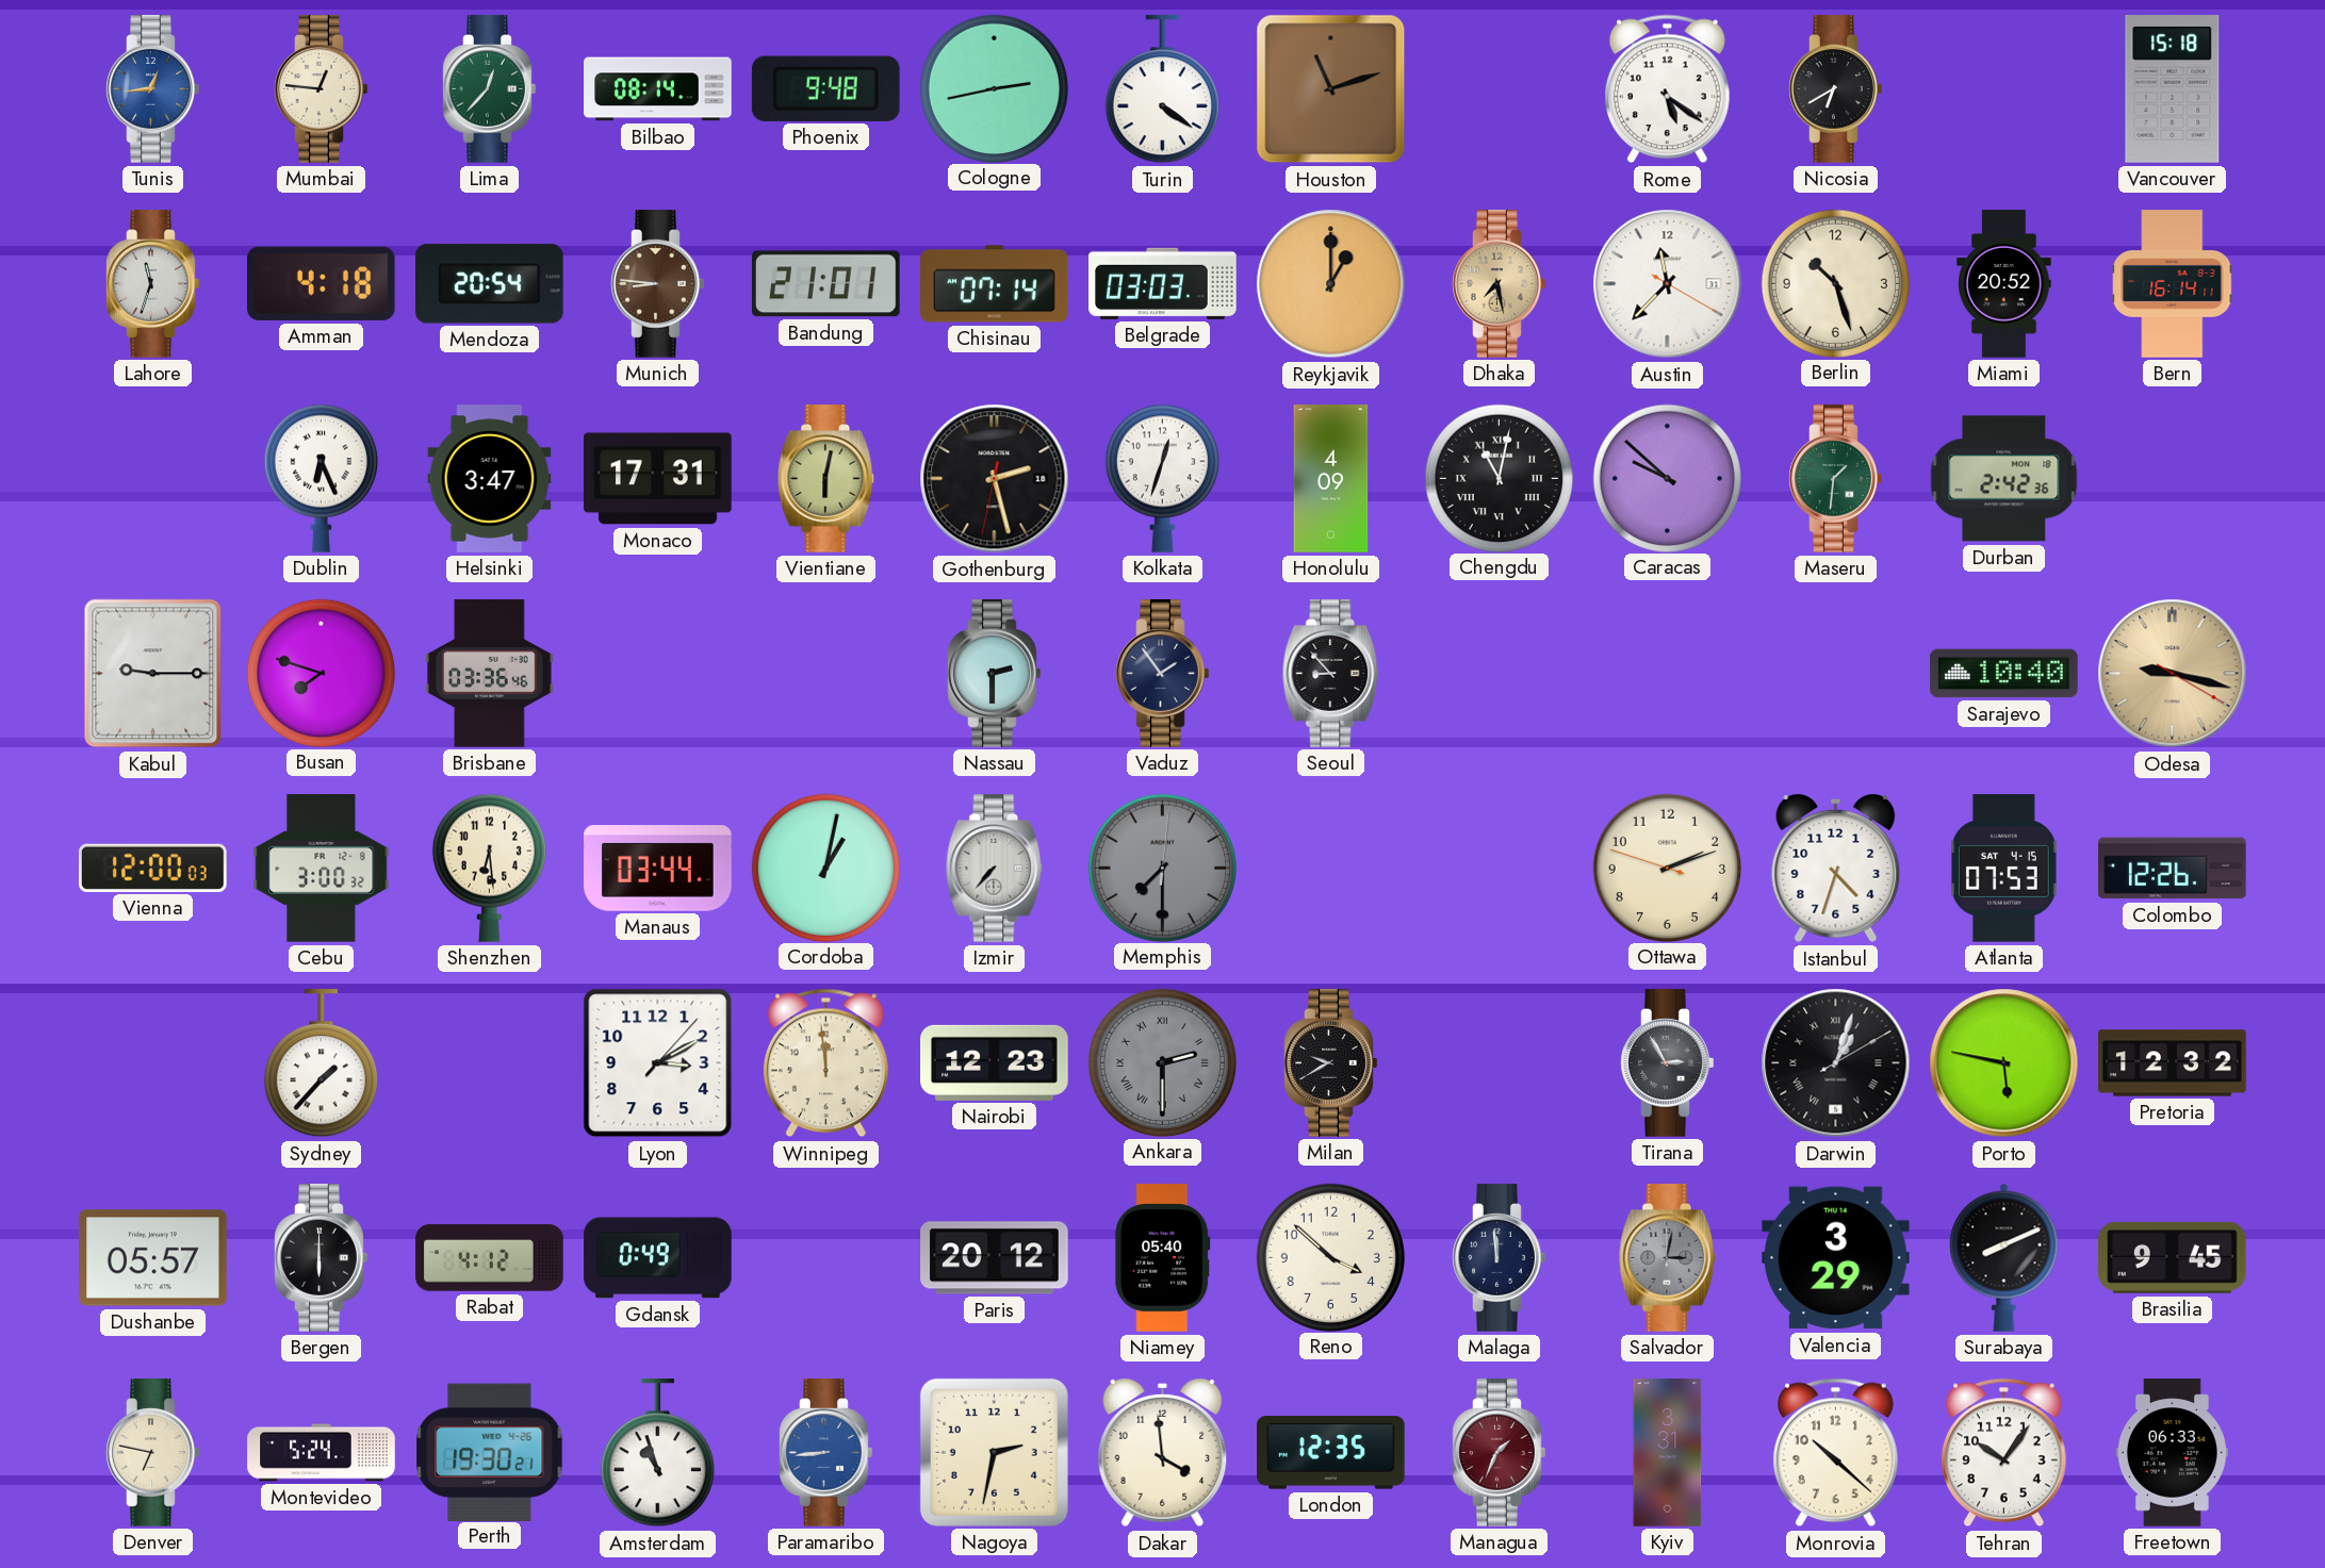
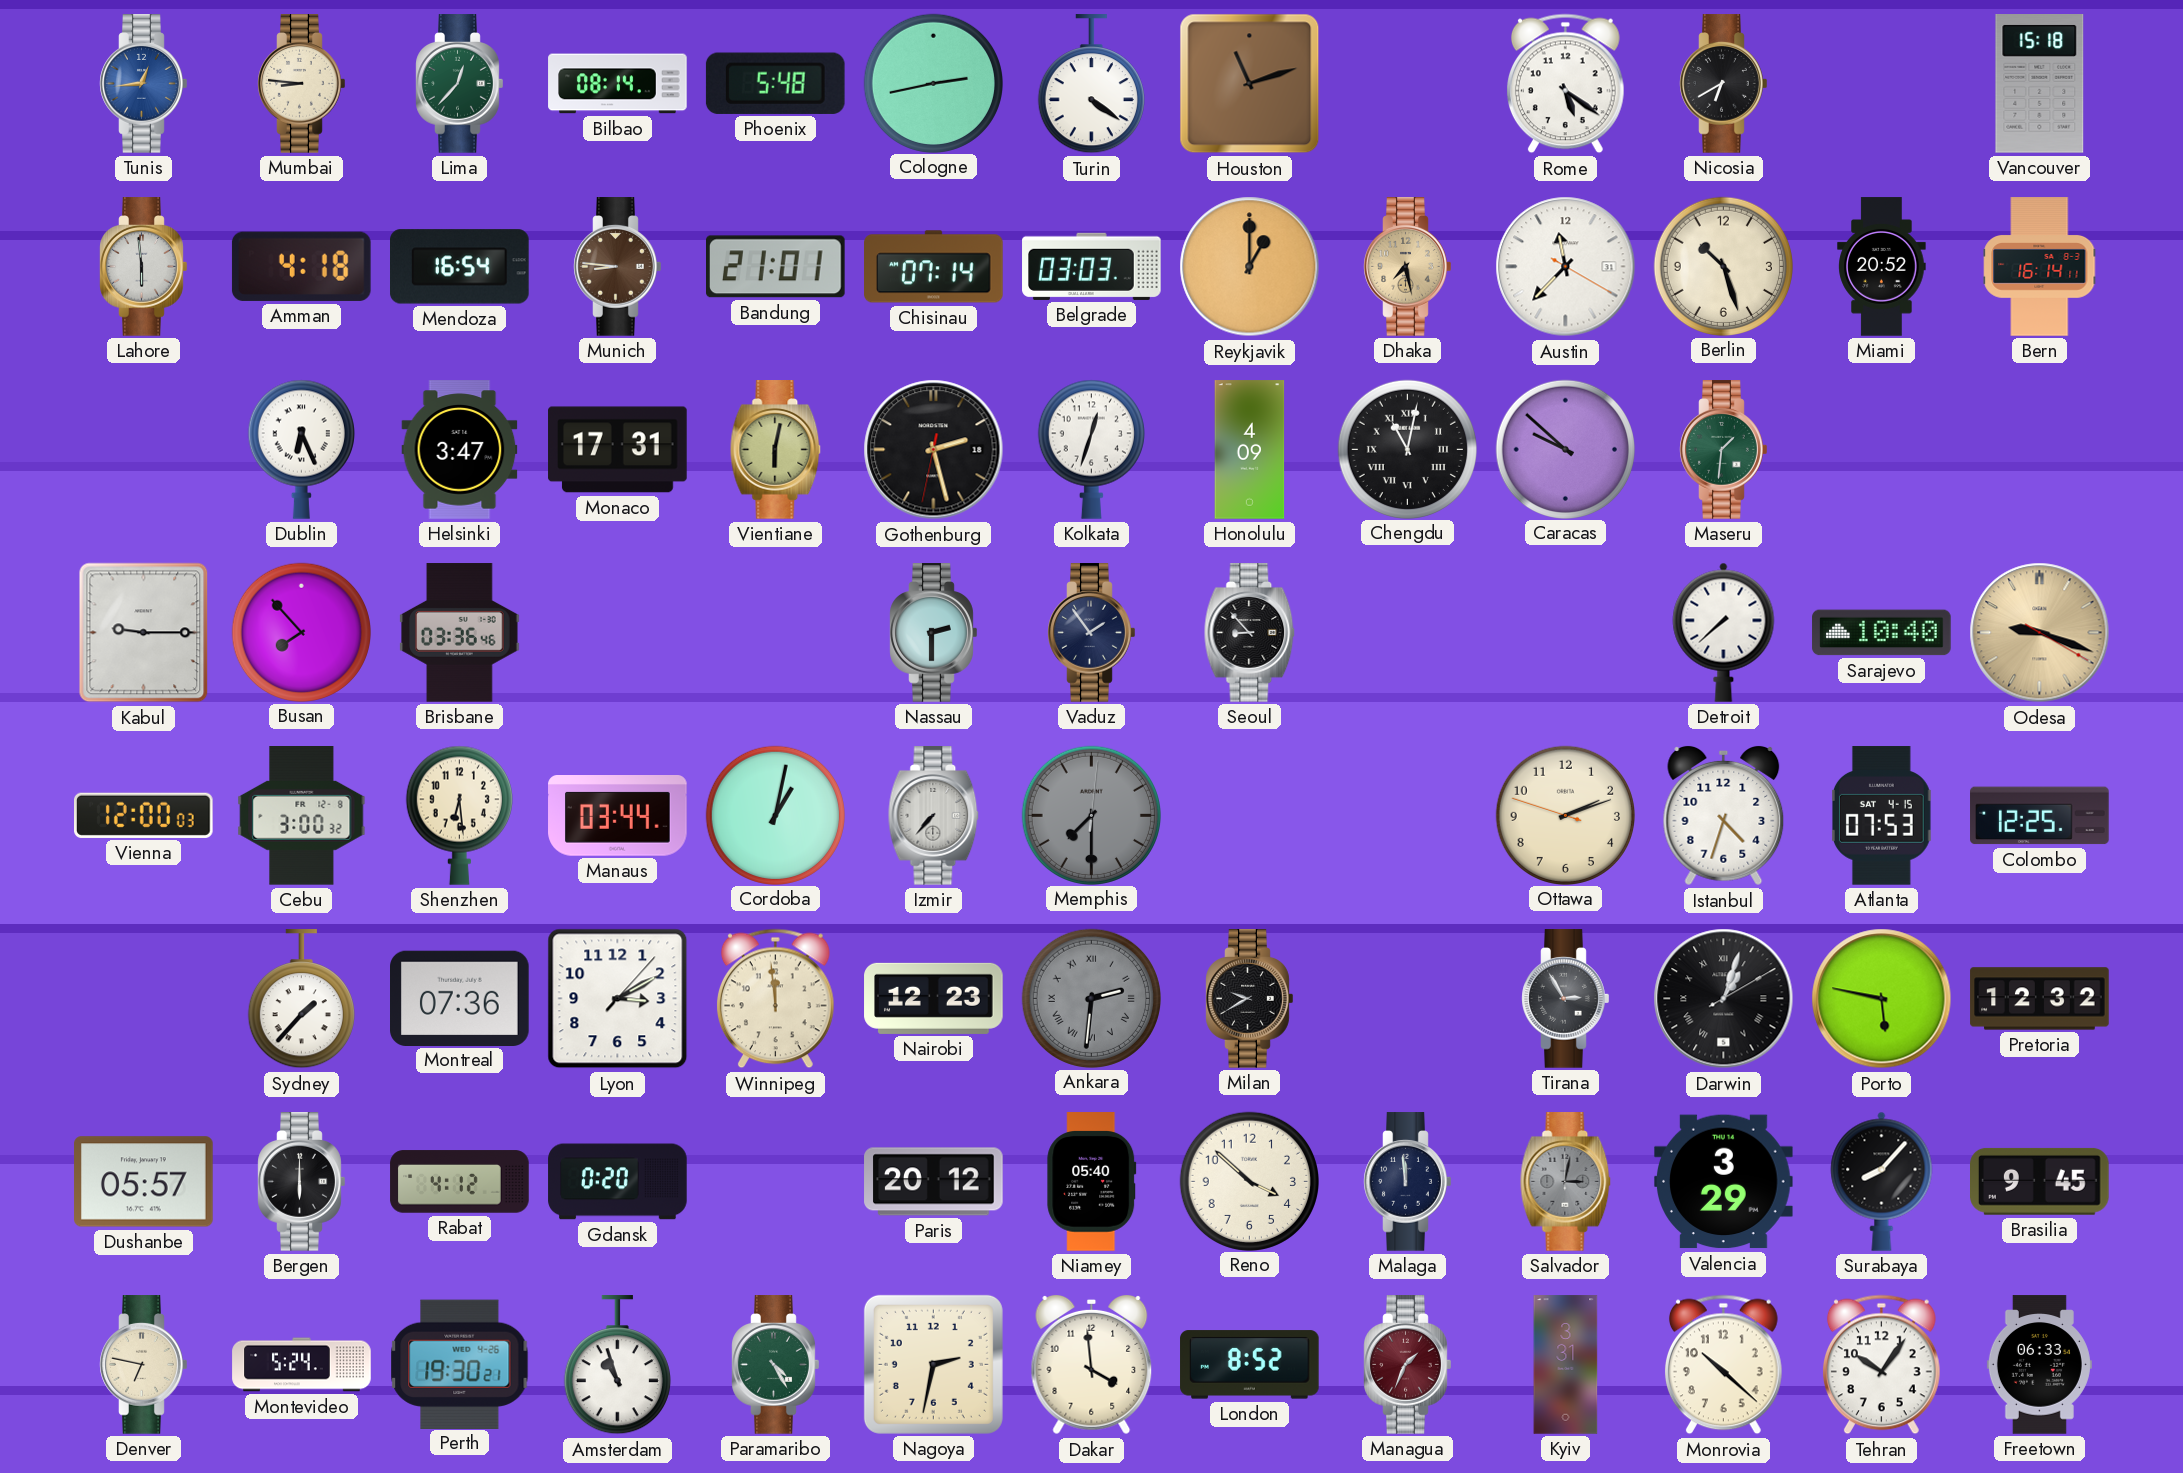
Mumbai: 12:46 -> 8:46 (302, 84)
Phoenix: 9:48 -> 5:48 (775, 83)
Lahore: 11:33 -> 5:59 (144, 267)
Mendoza: 20:54 -> 16:54 (460, 267)
Durban: 2:42 -> none (2004, 479)
Busan: 7:48 -> 7:53 (301, 632)
Detroit: none -> 7:38 (1724, 632)
Odesa: 9:17 -> 9:18 (2040, 633)
Colombo: 12:26 -> 12:25 (2040, 816)
Montreal: none -> 07:36 (460, 998)
Ankara: 2:30 -> 2:31 (1091, 998)
Gdansk: 0:49 -> 0:20 (618, 1182)
Surabaya: 8:11 -> 8:07 (1882, 1181)
Paramaribo: 8:44 -> 4:25 (776, 1365)
Paramaribo dial: blue -> green (776, 1365)
London: 12:35 -> 8:52 (1250, 1365)
